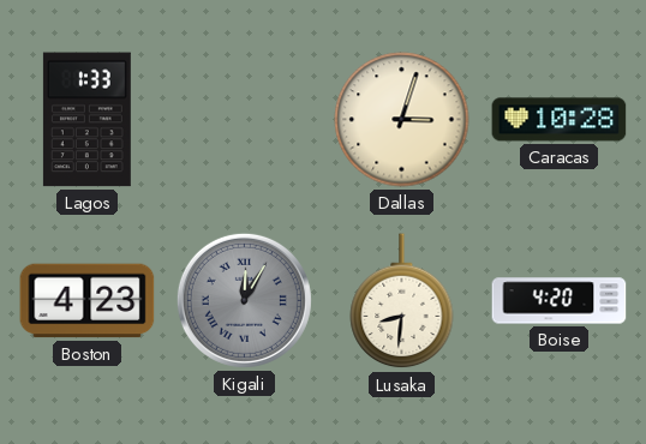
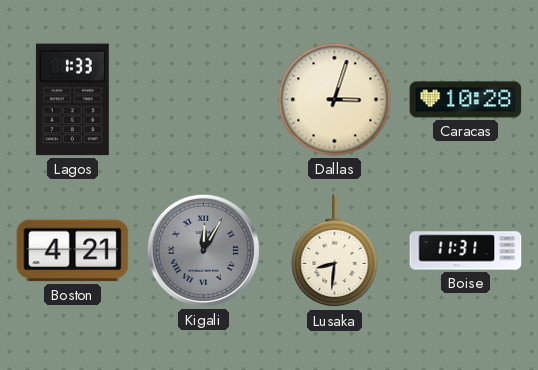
Boston: 4:23 -> 4:21 (73, 251)
Boise: 4:20 -> 11:31 (466, 251)
